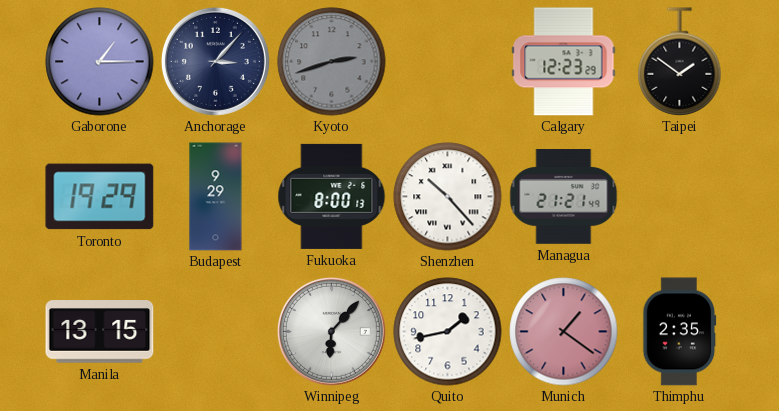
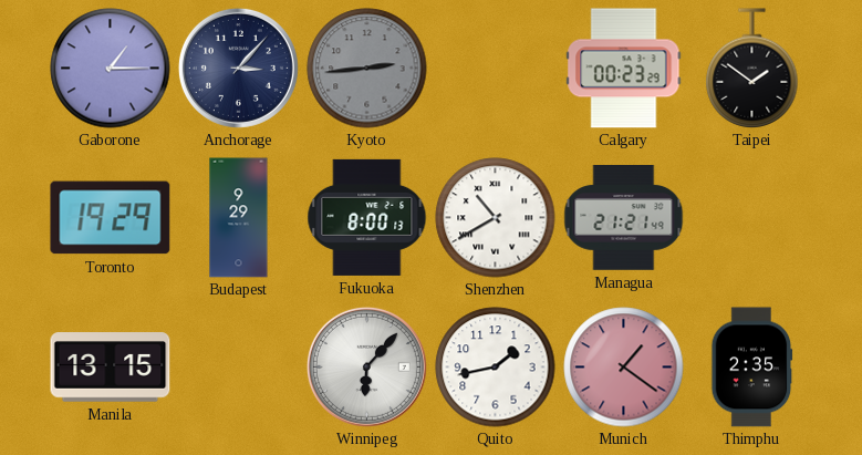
Kyoto: 2:42 -> 2:44 (367, 69)
Calgary: 12:23 -> 00:23 (624, 69)
Shenzhen: 10:23 -> 10:40 (496, 218)
